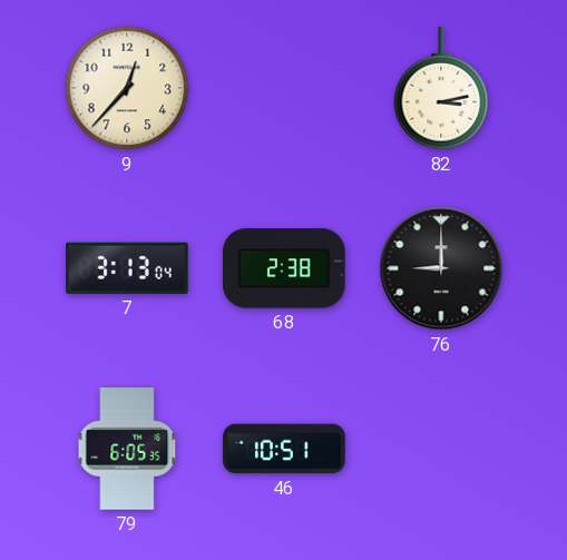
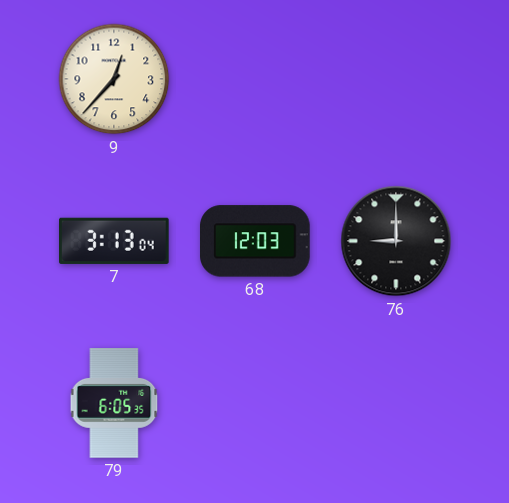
82: 3:13 -> none (441, 89)
68: 2:38 -> 12:03 (256, 241)
46: 10:51 -> none (284, 449)
